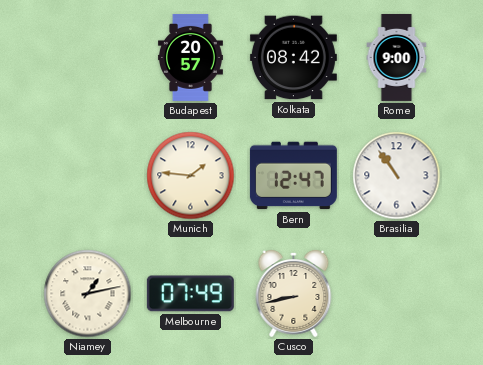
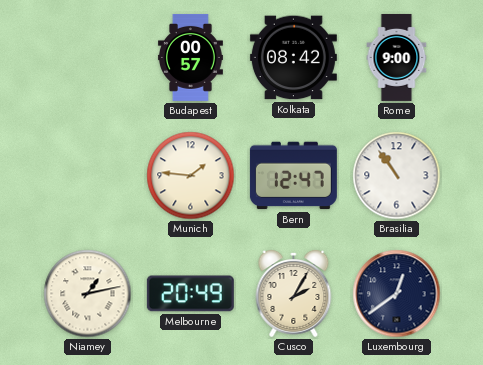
Budapest: 20:57 -> 00:57 (190, 57)
Melbourne: 07:49 -> 20:49 (190, 294)
Cusco: 8:43 -> 2:05 (294, 294)
Luxembourg: none -> 12:39 (397, 294)
